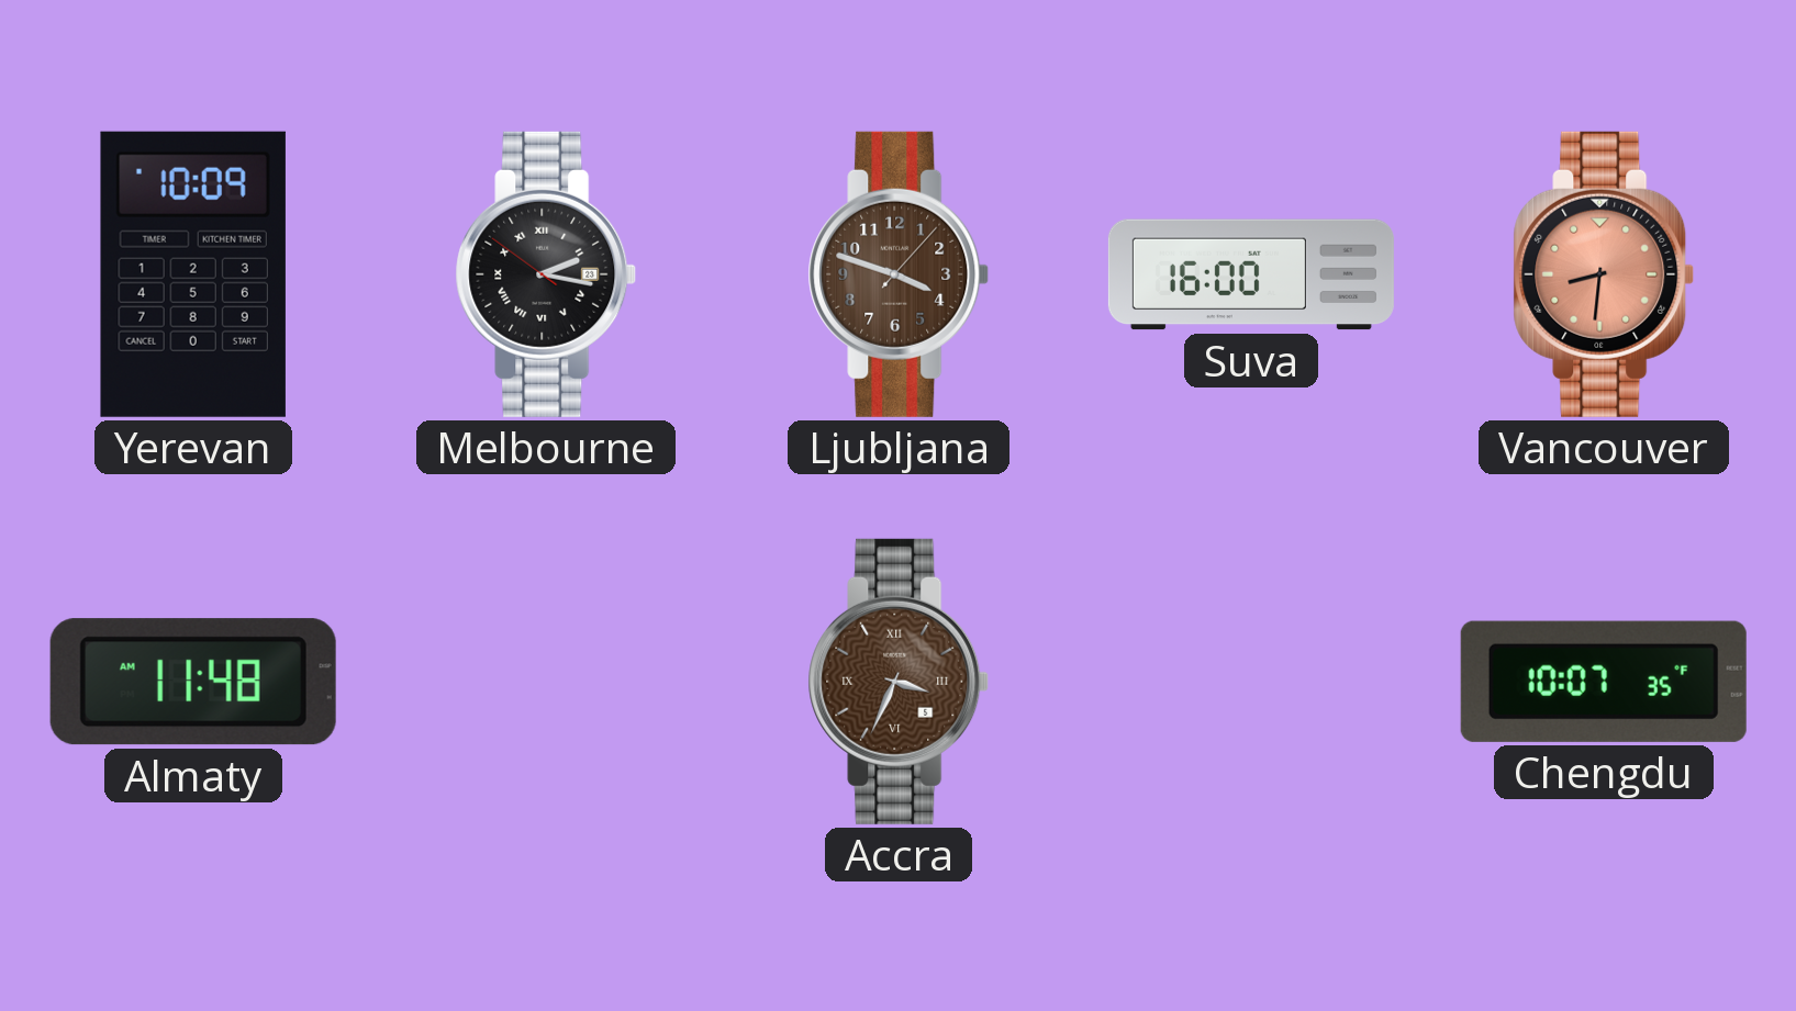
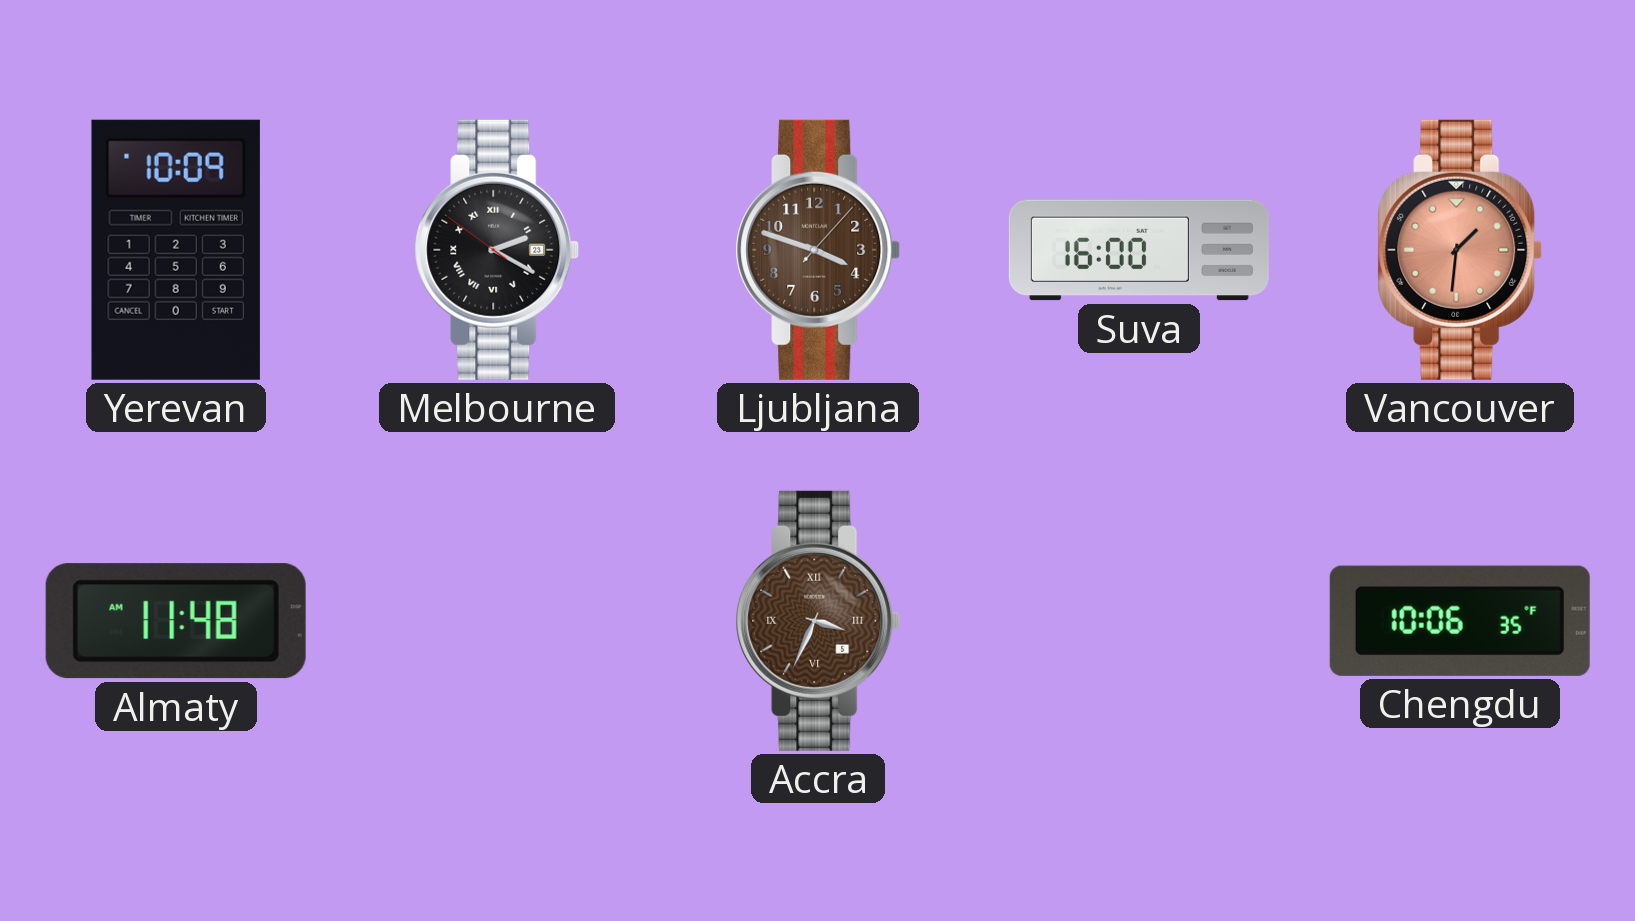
Melbourne: 2:16 -> 2:19 (497, 250)
Vancouver: 8:31 -> 1:31 (1460, 250)
Chengdu: 10:07 -> 10:06 (1460, 621)
